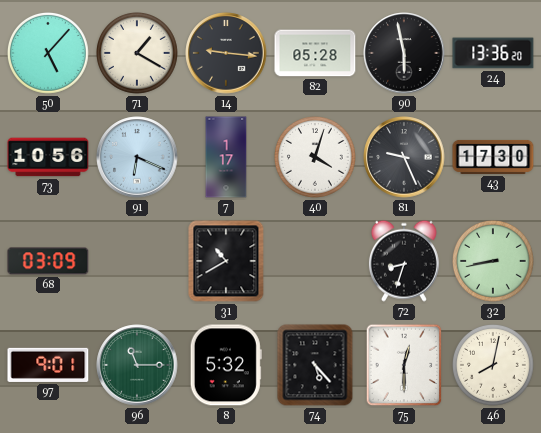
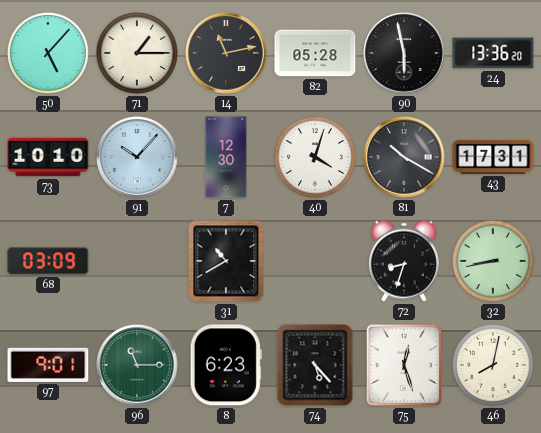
71: 1:20 -> 1:15 (138, 54)
14: 9:16 -> 11:13 (226, 53)
73: 10:56 -> 10:10 (48, 157)
91: 6:19 -> 10:07 (137, 157)
7: 1:17 -> 12:30 (226, 157)
81: 9:26 -> 10:20 (404, 157)
43: 17:30 -> 17:31 (493, 157)
8: 5:32 -> 6:23 (226, 365)
75: 12:30 -> 12:27 (404, 365)
